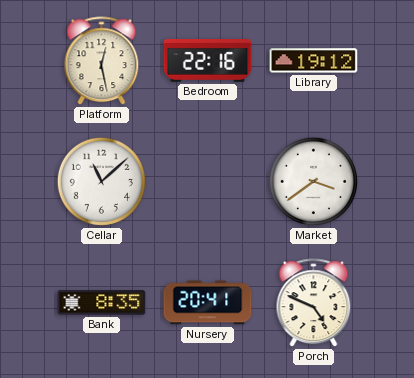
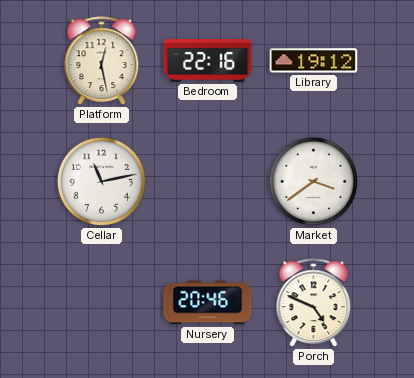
Cellar: 11:08 -> 11:13 (101, 181)
Bank: 8:35 -> none (102, 303)
Nursery: 20:41 -> 20:46 (208, 303)
